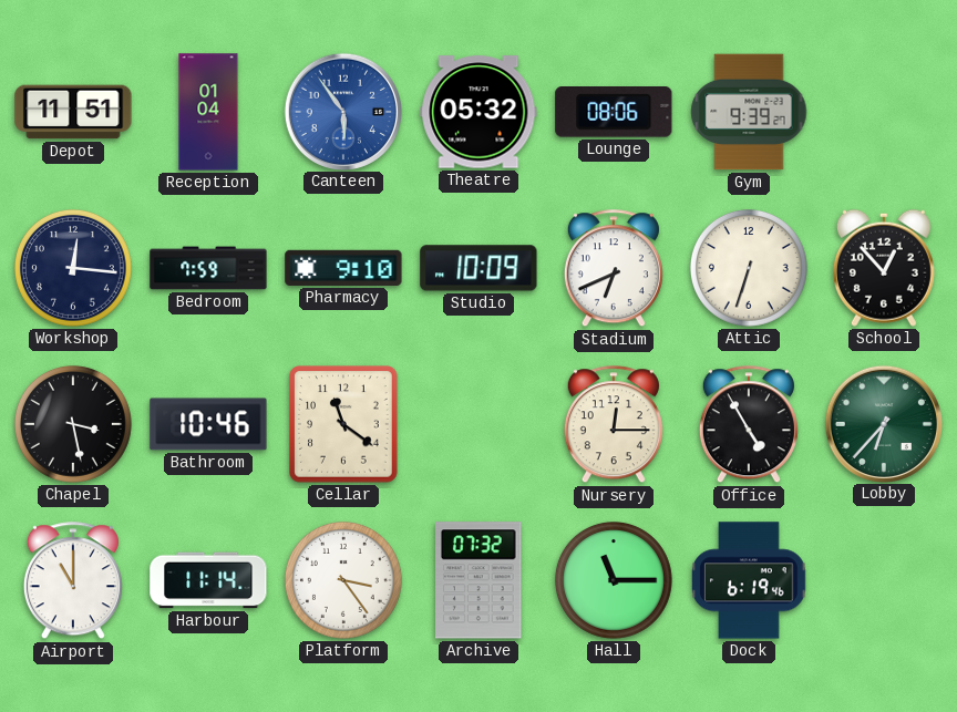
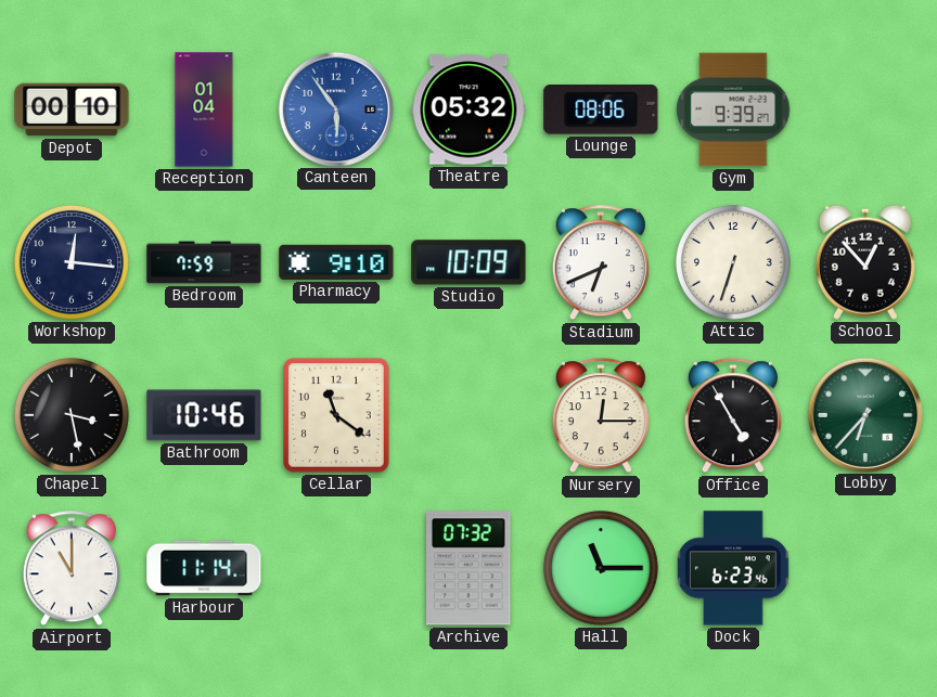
Depot: 11:51 -> 00:10 (72, 109)
Platform: 3:24 -> none (343, 580)
Dock: 6:19 -> 6:23 (734, 568)
